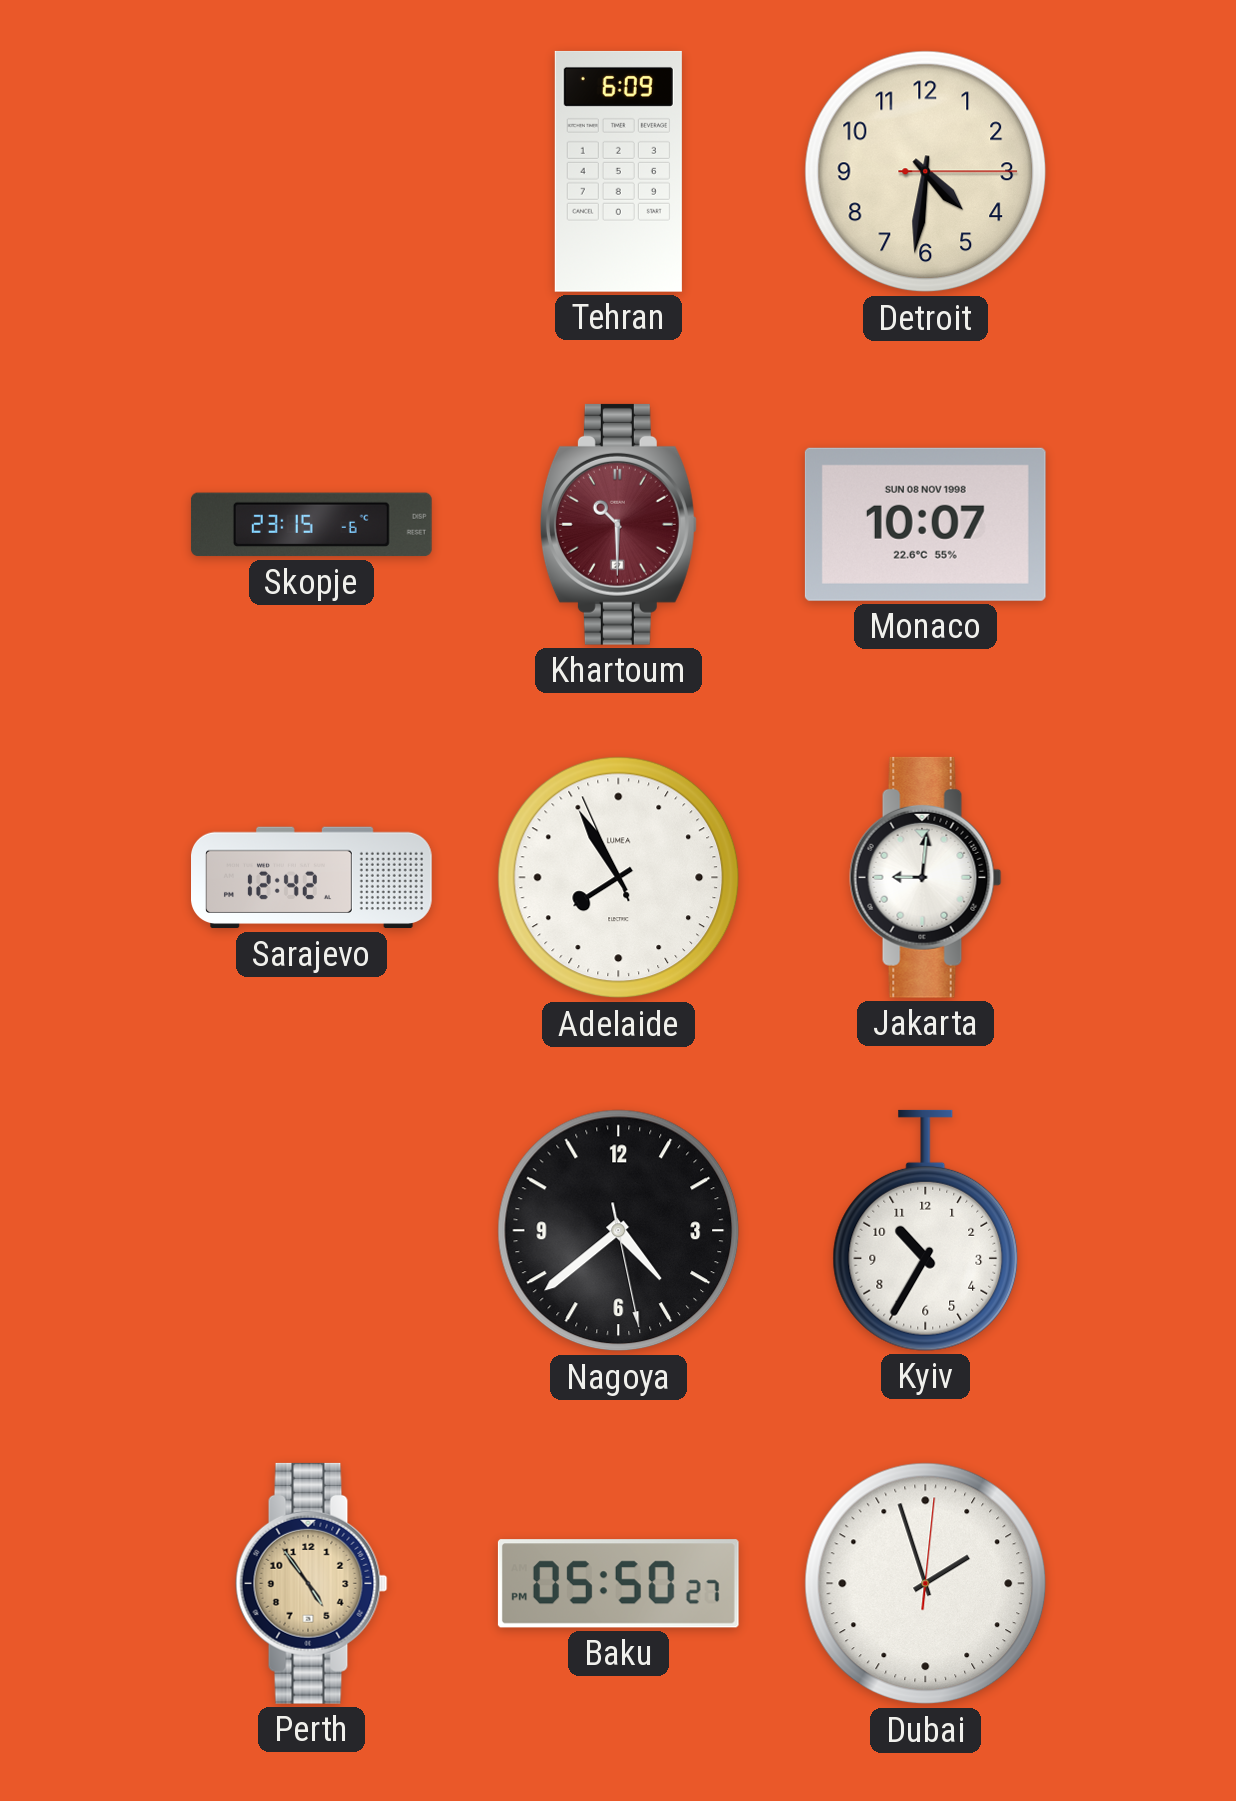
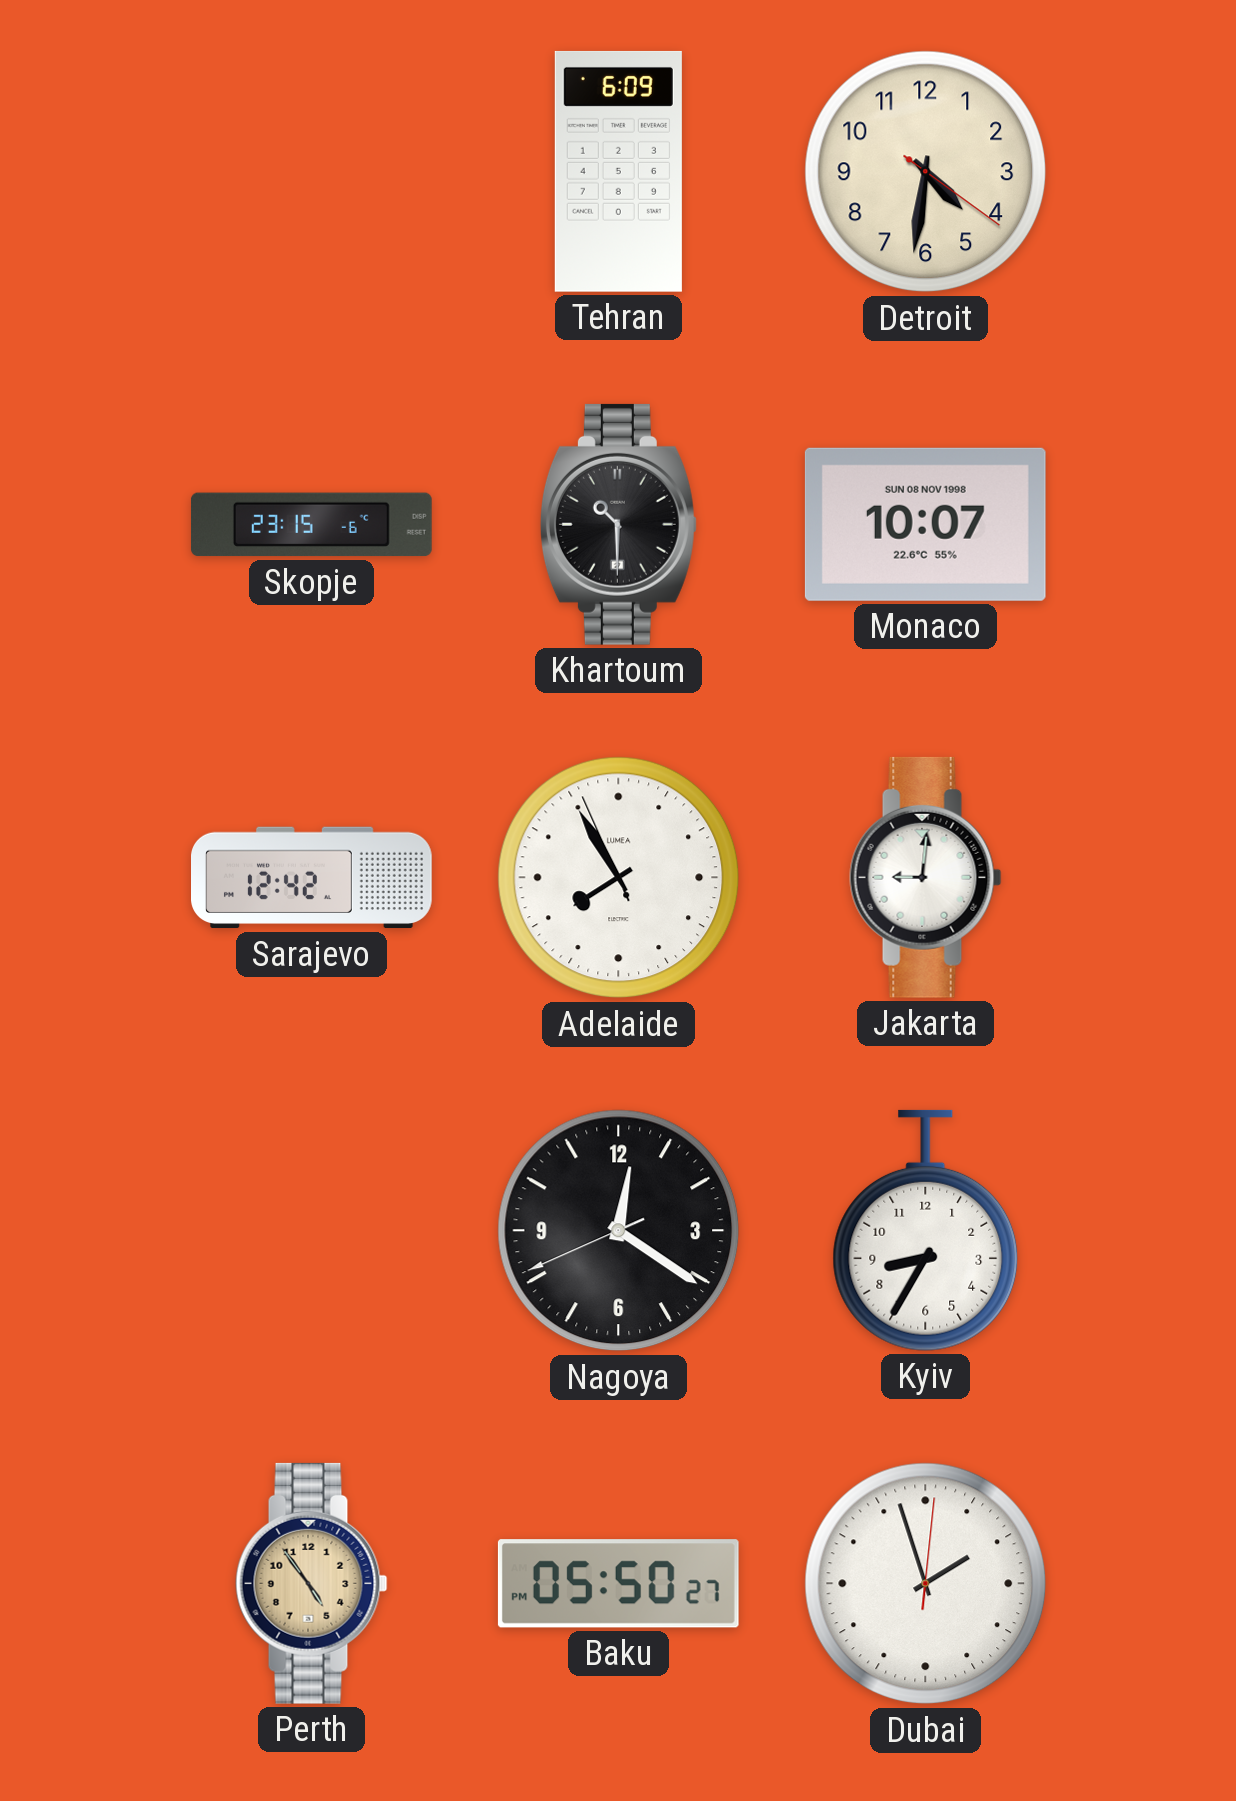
Detroit: 4:31:15 -> 4:31:21 (926, 172)
Khartoum dial: burgundy -> black (618, 524)
Nagoya: 4:38 -> 12:20 (619, 1231)
Kyiv: 10:35 -> 8:35 (926, 1230)
